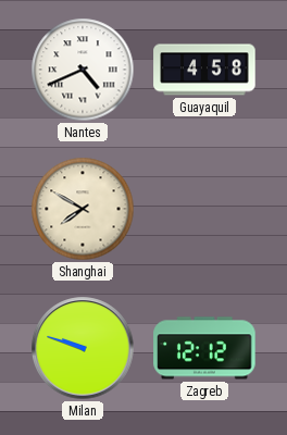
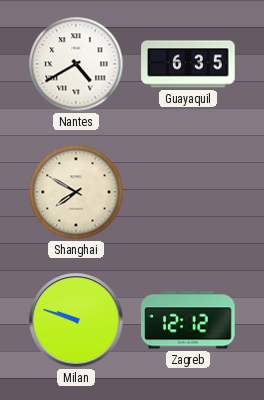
Nantes: 4:41 -> 4:40 (76, 64)
Guayaquil: 4:58 -> 6:35 (188, 64)
